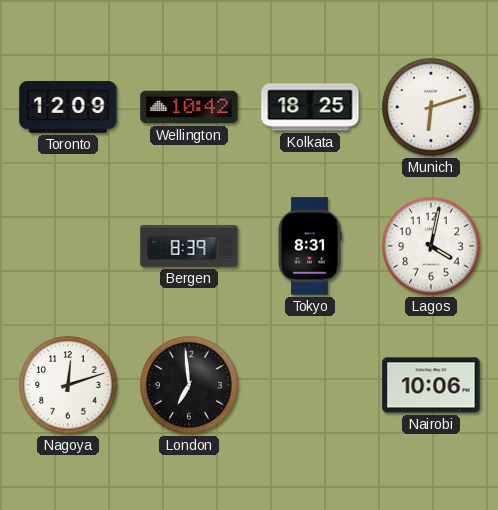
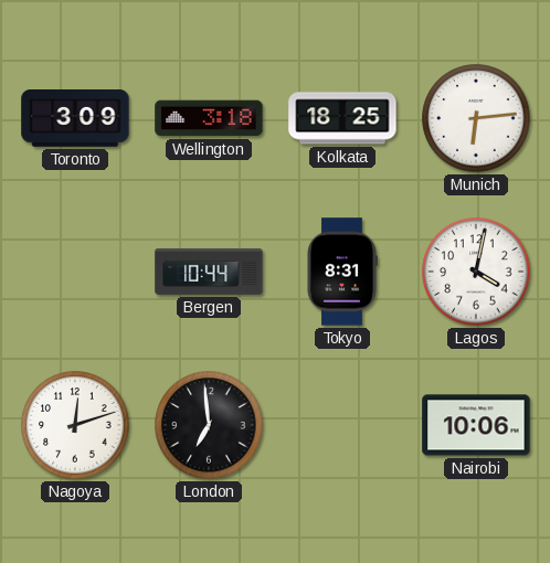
Toronto: 12:09 -> 3:09 (75, 119)
Wellington: 10:42 -> 3:18 (209, 118)
Munich: 6:12 -> 6:14 (476, 118)
Bergen: 8:39 -> 10:44 (209, 272)
